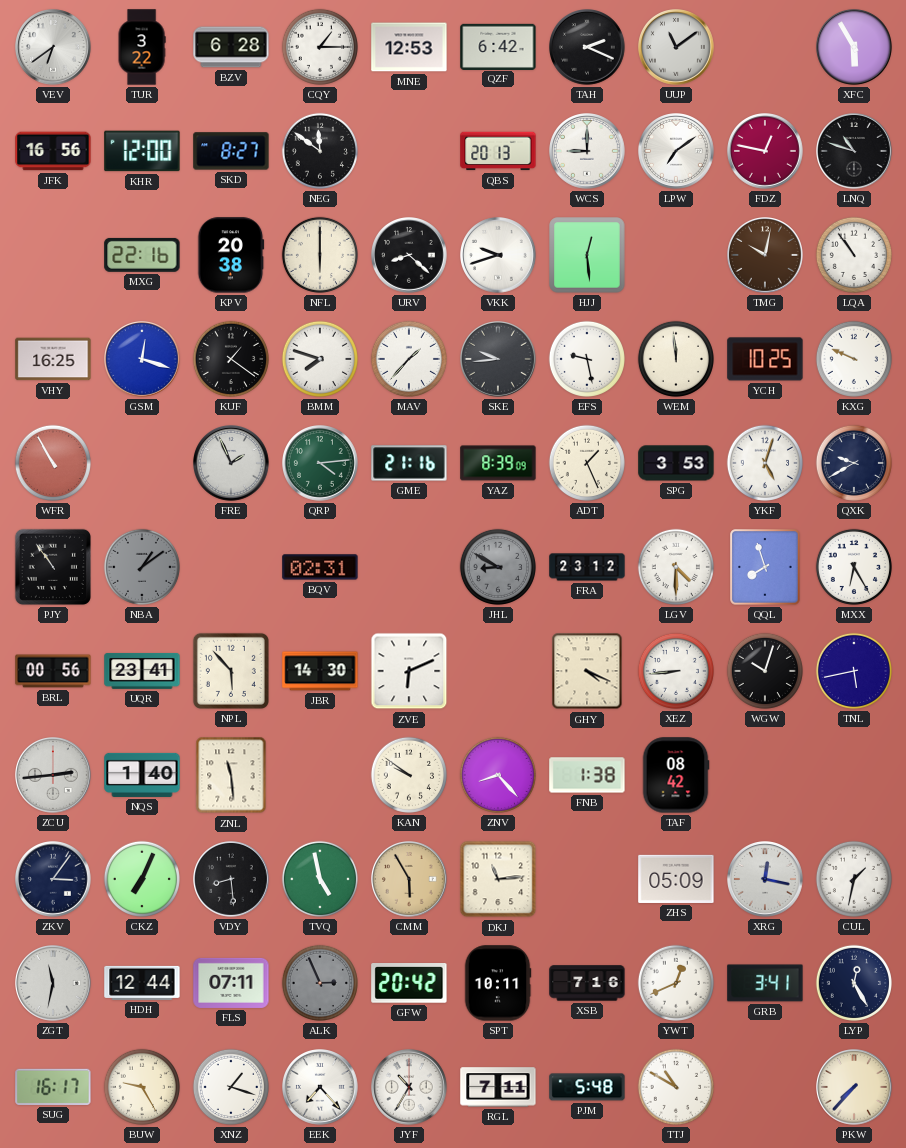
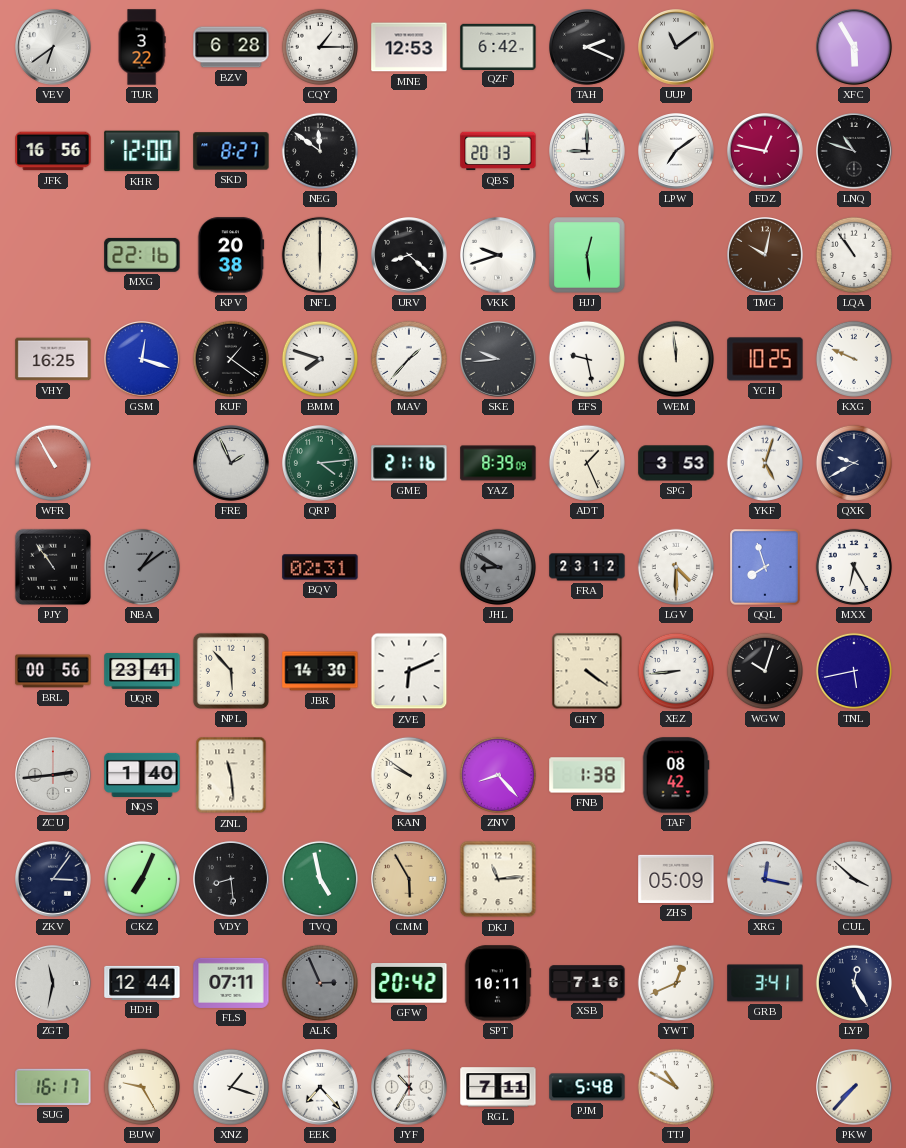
GHY: 4:19 -> 4:21 (587, 671)
CUL: 1:32 -> 3:52 (854, 879)
